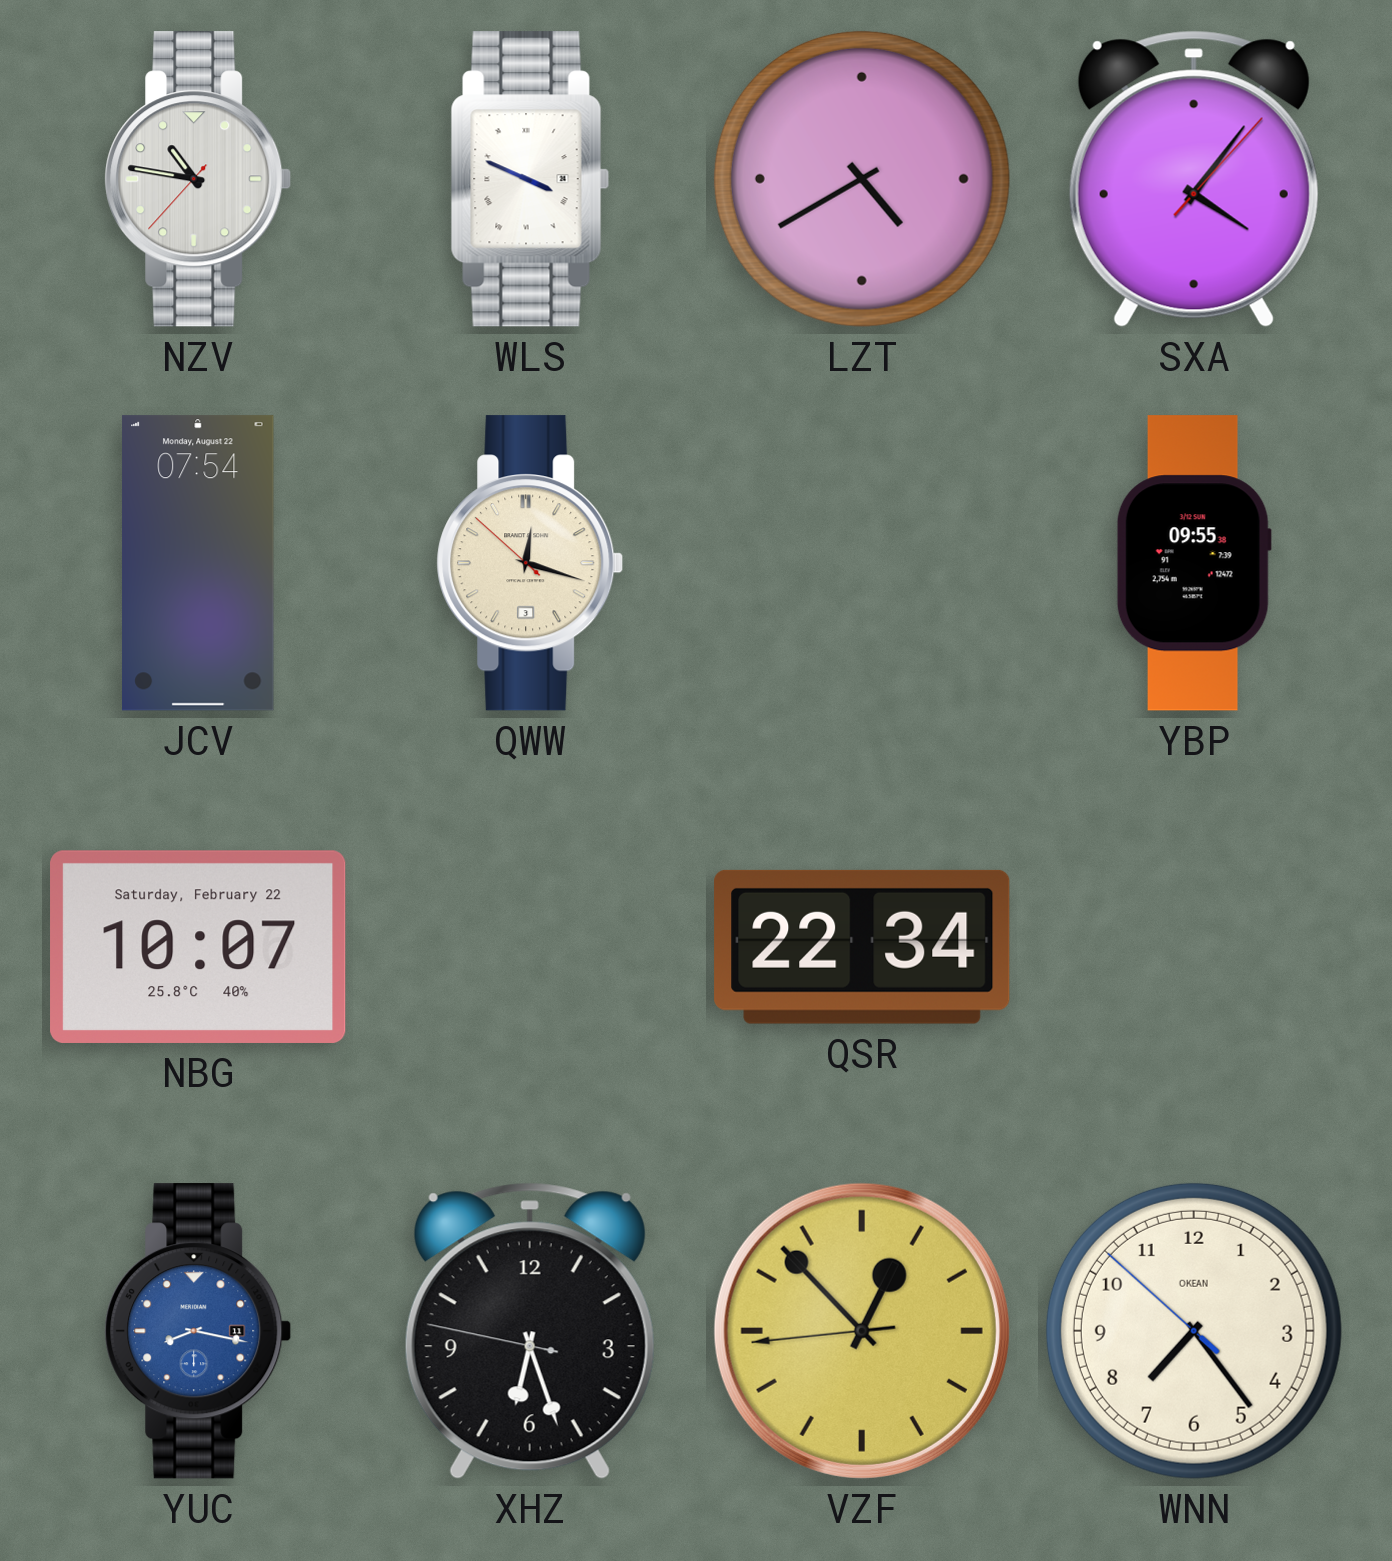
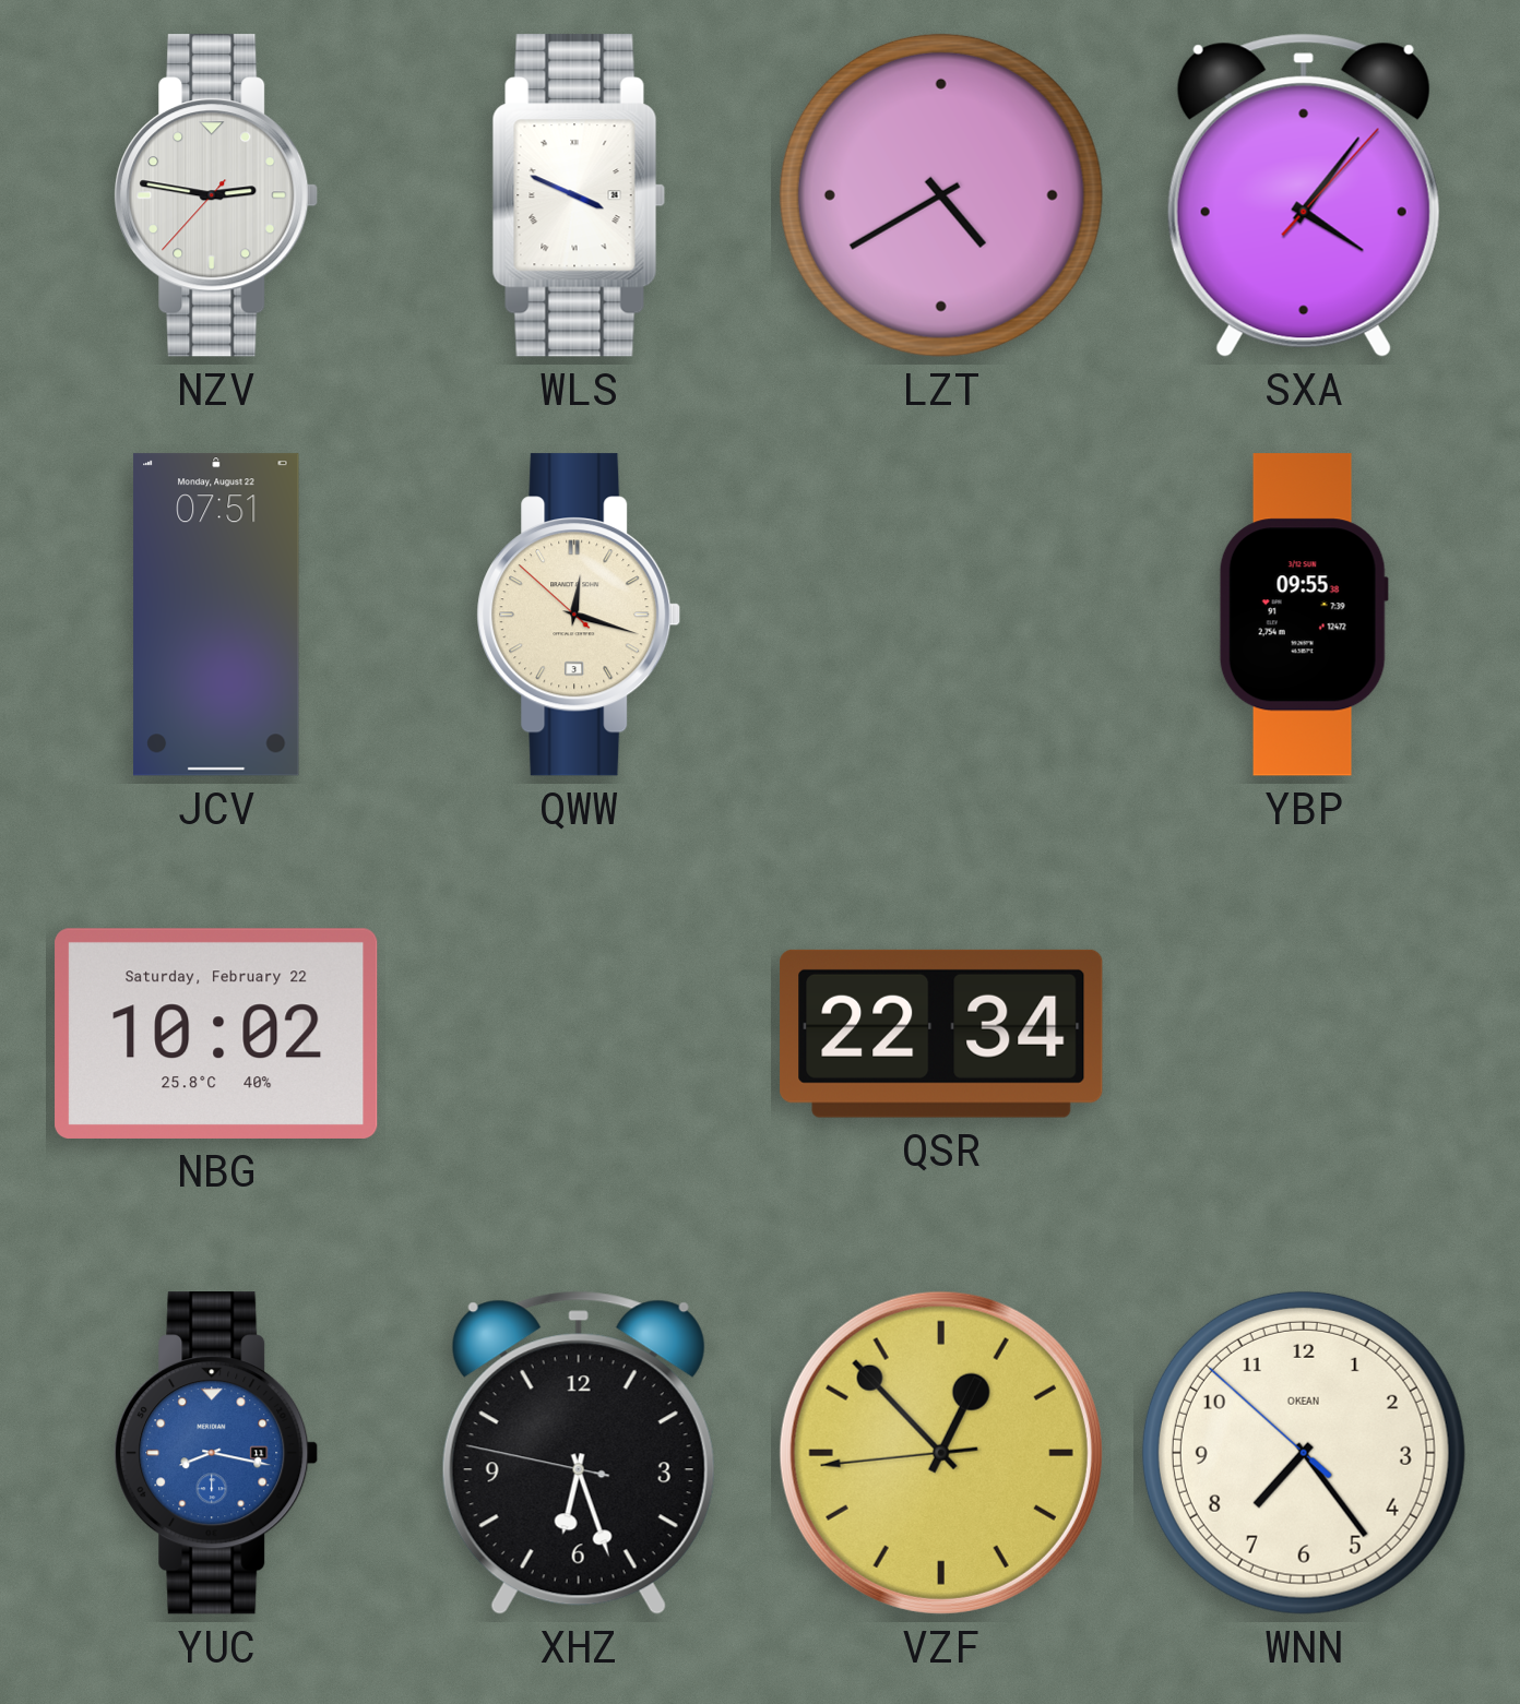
NZV: 10:46 -> 2:46 (216, 195)
JCV: 07:54 -> 07:51 (216, 615)
NBG: 10:07 -> 10:02 (216, 1034)
